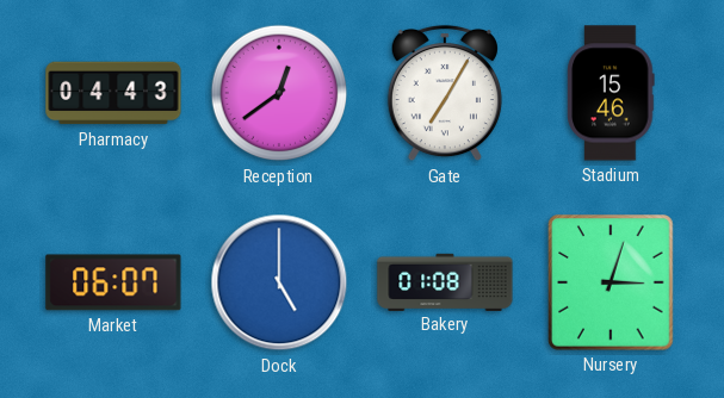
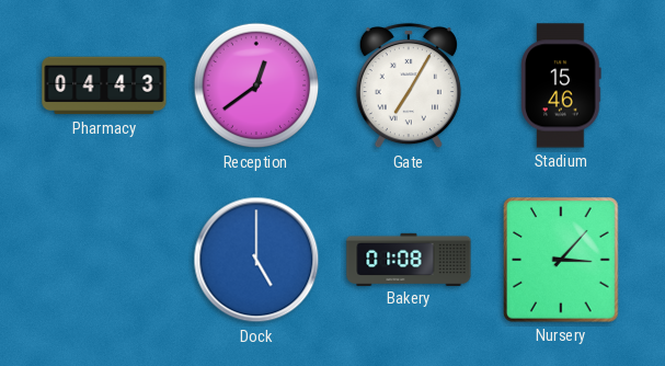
Market: 06:07 -> none (113, 282)
Nursery: 3:03 -> 3:07 (561, 260)
